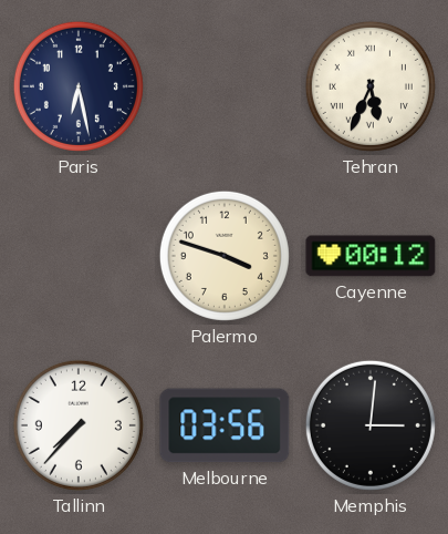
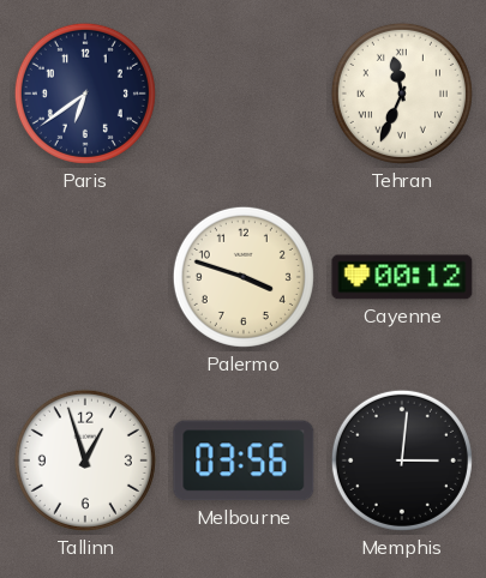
Paris: 6:28 -> 6:39 (85, 94)
Tehran: 5:34 -> 11:34 (402, 94)
Tallinn: 7:37 -> 12:57 (85, 460)
